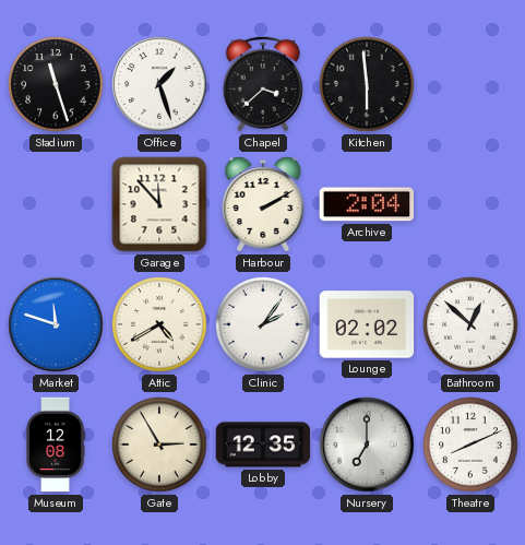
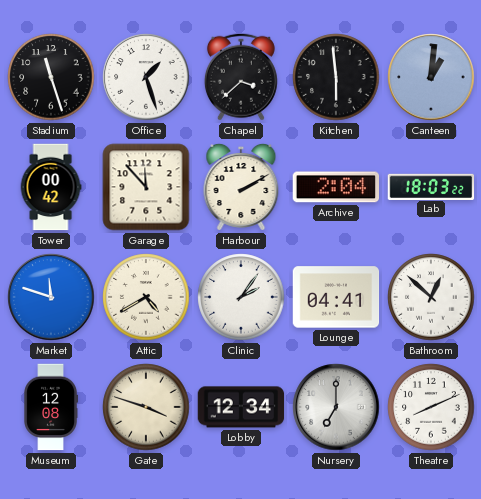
Canteen: none -> 1:01 (431, 77)
Tower: none -> 00:42 (51, 187)
Lab: none -> 18:03 (431, 186)
Lounge: 02:02 -> 04:41 (336, 297)
Gate: 2:55 -> 3:48 (146, 407)
Lobby: 12:35 -> 12:34 (241, 407)
